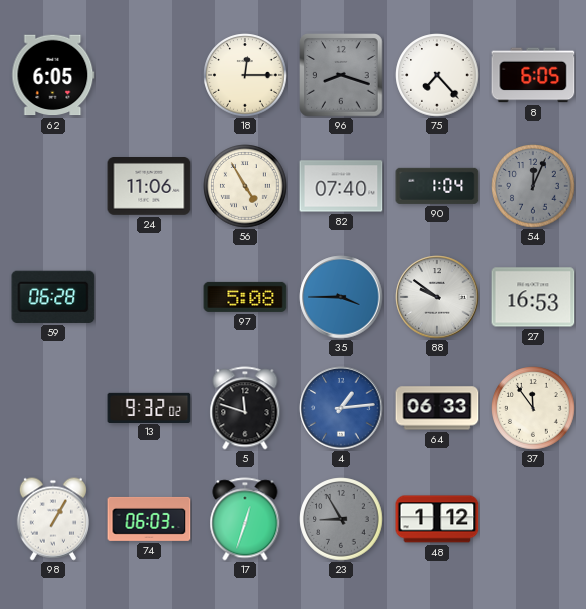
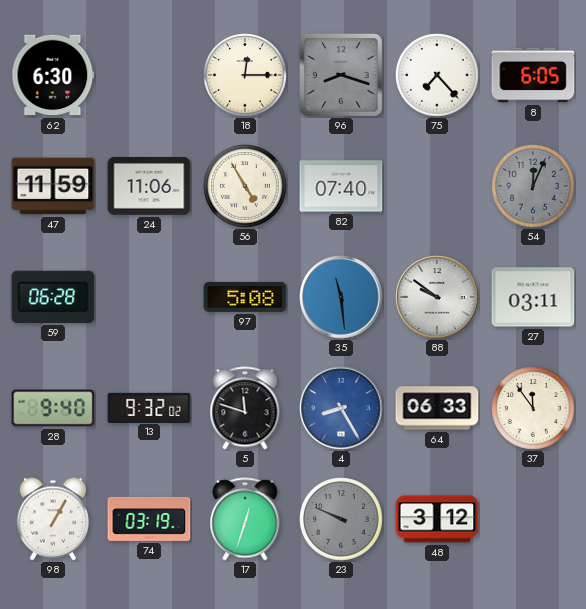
62: 6:05 -> 6:30 (53, 75)
47: none -> 11:59 (53, 186)
90: 1:04 -> none (437, 186)
35: 3:45 -> 11:29 (341, 297)
27: 16:53 -> 03:11 (533, 297)
28: none -> 9:40 (53, 408)
4: 1:14 -> 8:25 (341, 408)
74: 06:03 -> 03:19 (149, 519)
23: 8:55 -> 9:49 (341, 519)
48: 1:12 -> 3:12 (437, 519)
